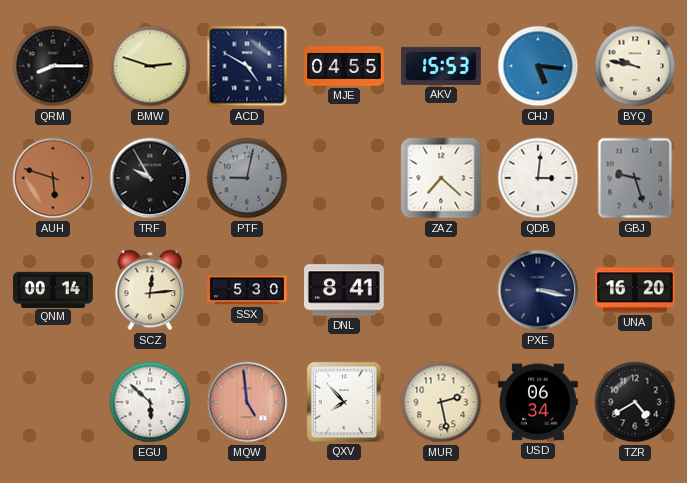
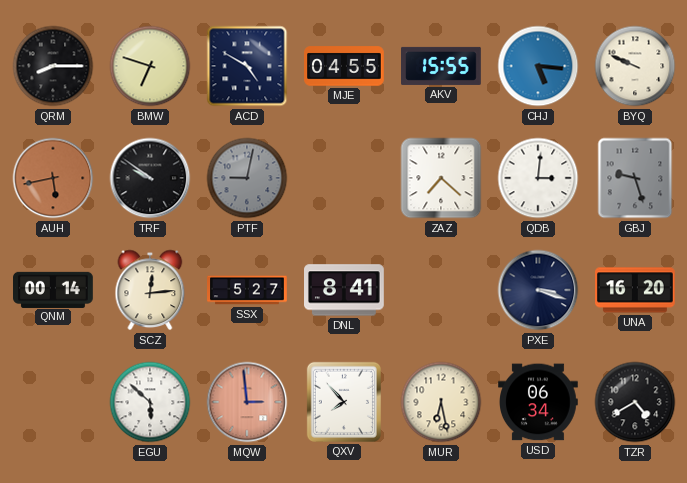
BMW: 2:48 -> 6:48 (150, 66)
AKV: 15:53 -> 15:55 (442, 66)
BYQ: 9:47 -> 9:49 (635, 66)
AUH: 5:48 -> 5:43 (53, 178)
TRF: 9:55 -> 9:51 (150, 178)
SSX: 5:30 -> 5:27 (247, 290)
PXE: 3:17 -> 3:18 (538, 290)
MQW: 4:59 -> 2:59 (247, 402)
MUR: 2:28 -> 6:28 (441, 402)
